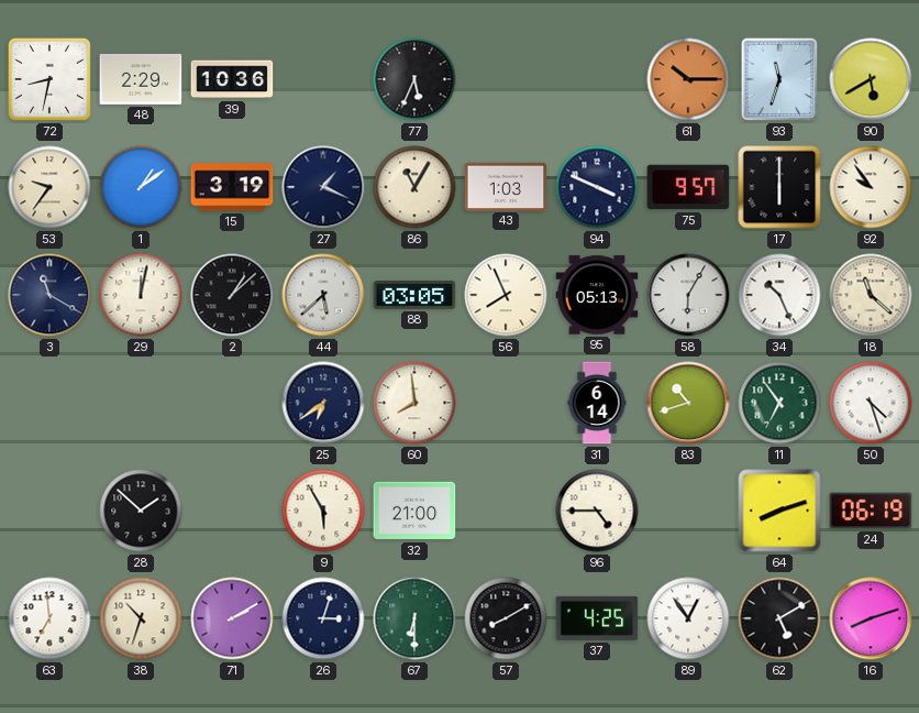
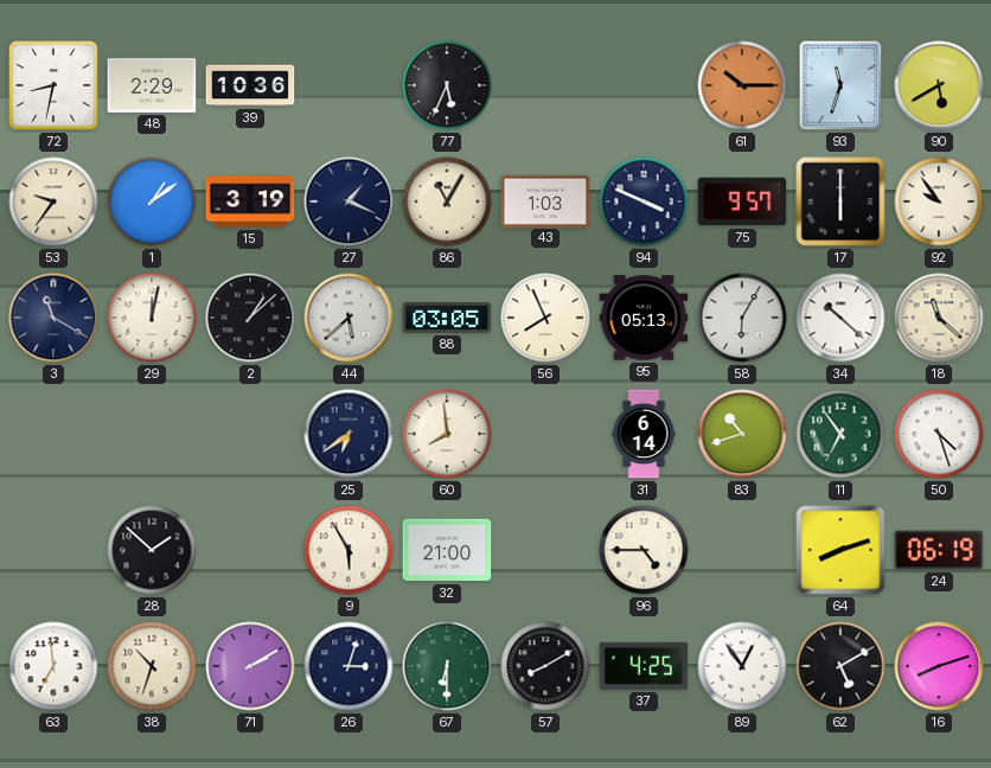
34: 10:26 -> 10:22 (840, 318)
